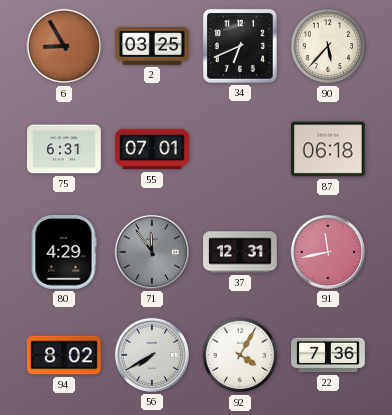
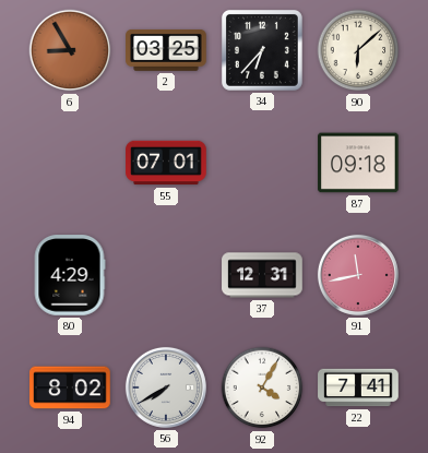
34: 6:41 -> 6:37 (262, 50)
90: 5:37 -> 6:08 (358, 50)
75: 6:31 -> none (64, 149)
87: 06:18 -> 09:18 (358, 163)
71: 11:54 -> none (152, 252)
22: 7:36 -> 7:41 (358, 388)
